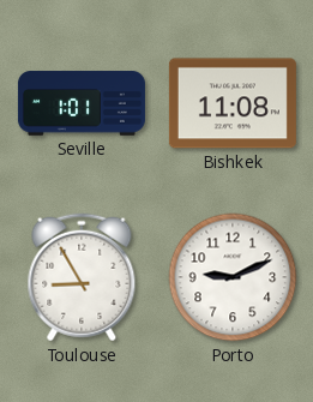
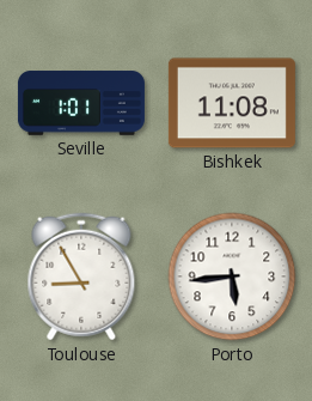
Porto: 9:11 -> 5:44 (232, 277)
